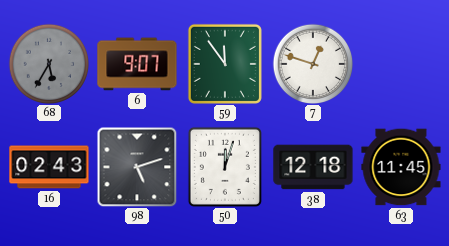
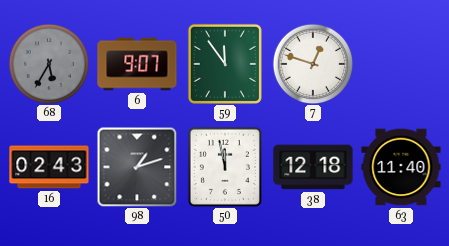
98: 5:12 -> 1:12 (137, 167)
50: 12:03 -> 11:58 (225, 167)
63: 11:45 -> 11:40 (401, 167)
